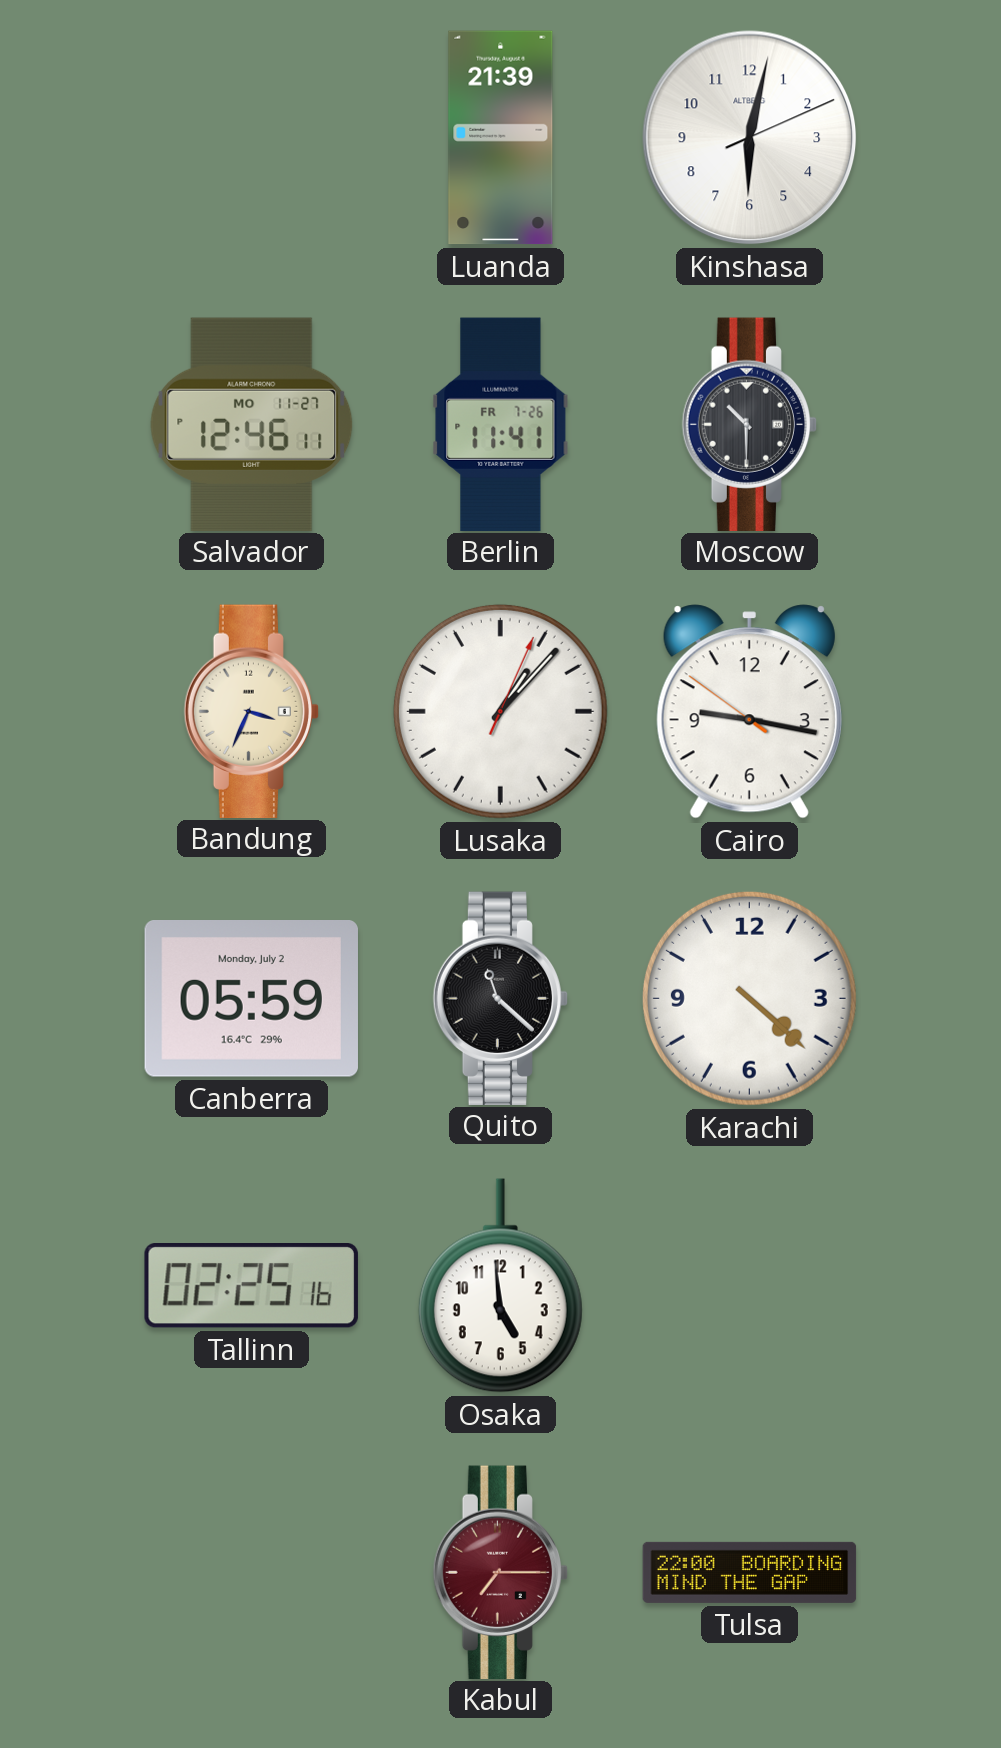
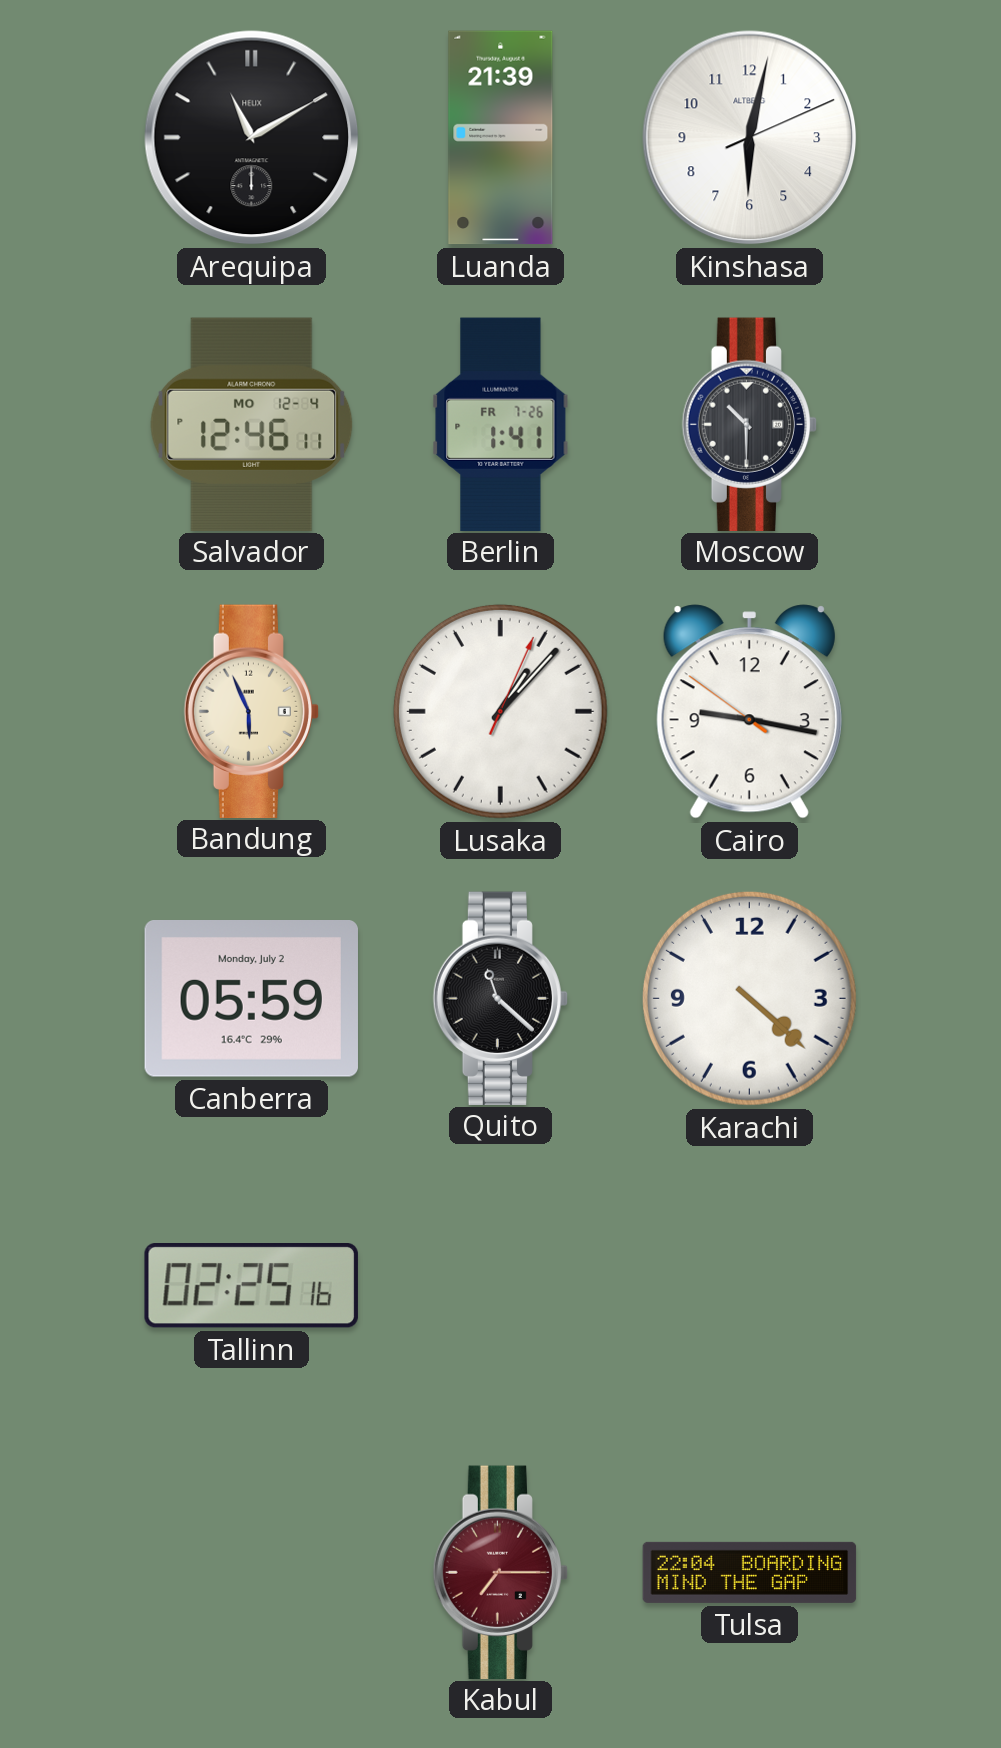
Arequipa: none -> 11:10 (252, 138)
Salvador date: MO 11-27 -> MO 12-4 (252, 424)
Berlin: 11:41 -> 1:41 (501, 424)
Bandung: 3:34 -> 5:56 (252, 711)
Osaka: 4:59 -> none (500, 1286)
Tulsa: 22:00 -> 22:04 (750, 1572)
